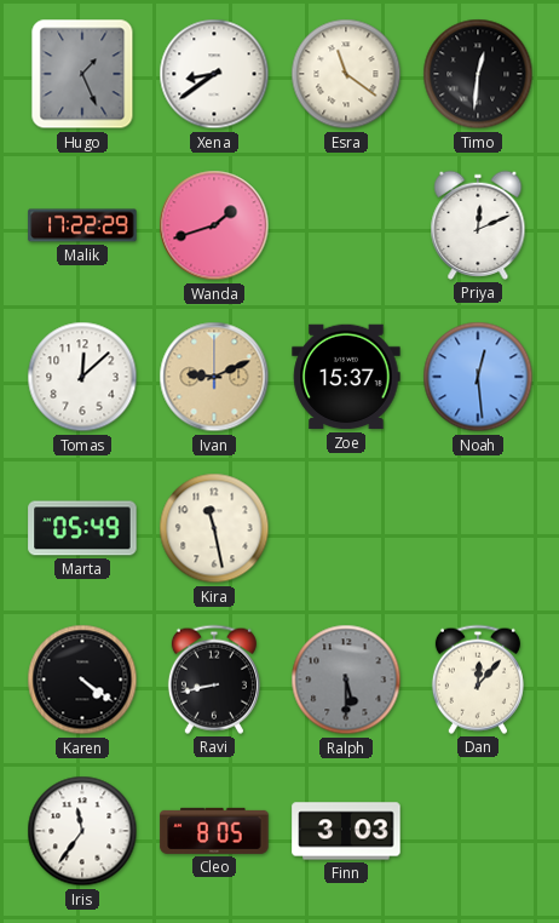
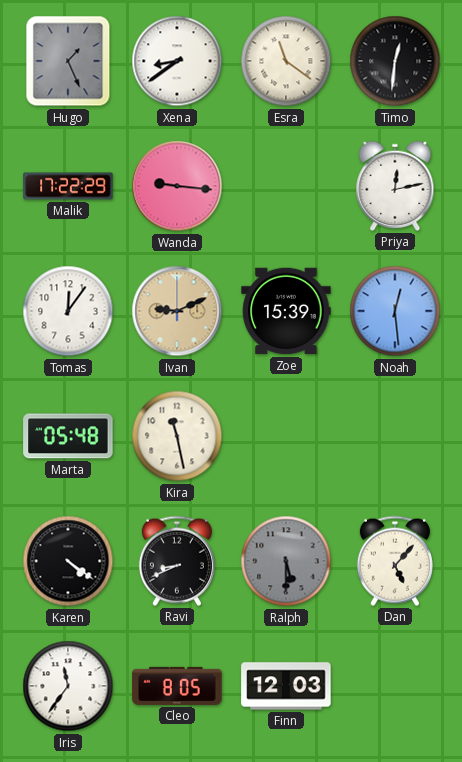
Wanda: 1:42 -> 9:16 (177, 186)
Priya: 12:11 -> 12:13 (395, 186)
Tomas: 12:08 -> 12:06 (68, 311)
Zoe: 15:37 -> 15:39 (286, 311)
Marta: 05:49 -> 05:48 (68, 436)
Ravi: 8:43 -> 8:41 (177, 561)
Dan: 12:07 -> 5:07 (395, 561)
Finn: 3:03 -> 12:03 (286, 686)
